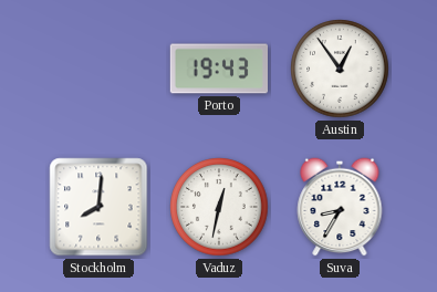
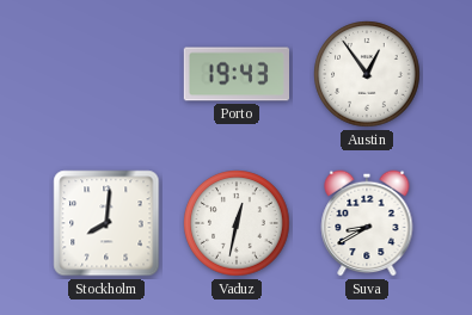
Suva: 8:35 -> 8:40 (367, 223)
